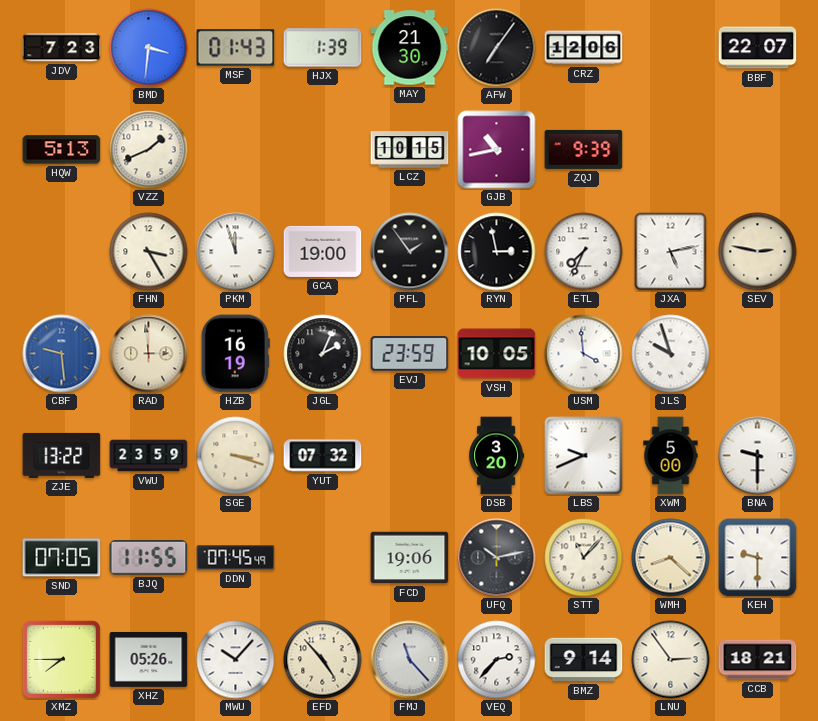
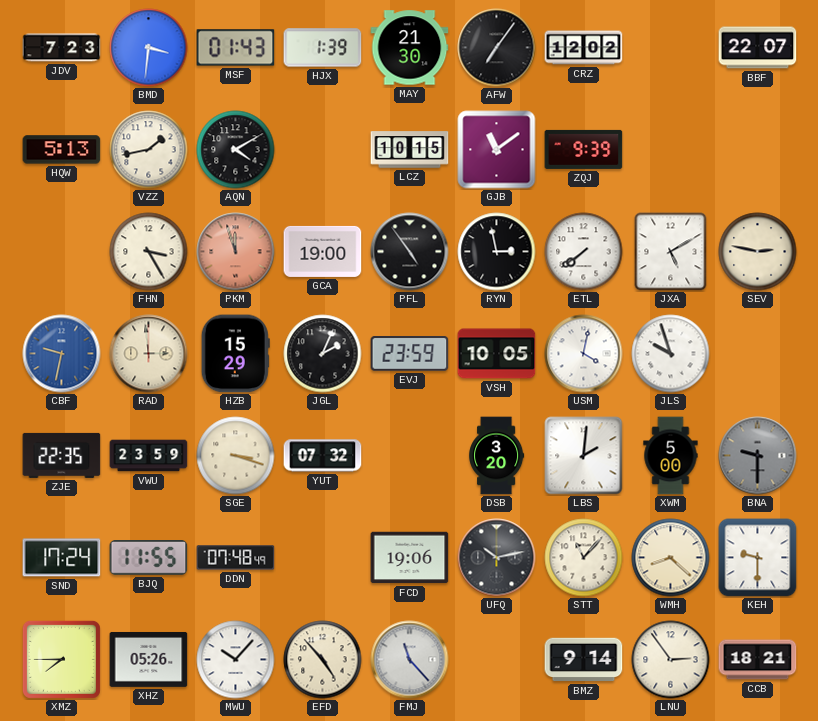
CRZ: 12:06 -> 12:02 (584, 48)
VZZ: 1:41 -> 1:43 (149, 150)
AQN: none -> 4:10 (236, 150)
GJB: 10:43 -> 11:09 (497, 150)
PKM dial: white -> salmon (236, 252)
PFL: 1:54 -> 4:54 (410, 252)
ETL: 7:34 -> 7:39 (584, 252)
JXA: 5:13 -> 5:10 (671, 252)
CBF: 9:29 -> 9:32 (62, 354)
HZB: 16:19 -> 15:29 (235, 354)
USM: 3:59 -> 4:02 (584, 354)
ZJE: 13:22 -> 22:35 (62, 455)
LBS: 9:41 -> 2:01 (584, 456)
BNA dial: white -> grey (758, 456)
SND: 07:05 -> 17:24 (62, 558)
DDN: 07:45 -> 07:48 (236, 558)
VEQ: 2:37 -> none (497, 660)
